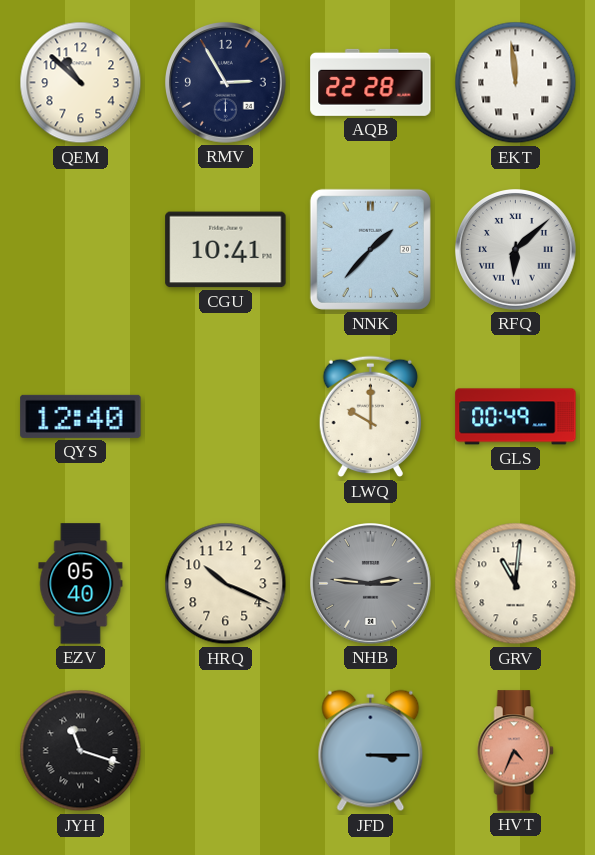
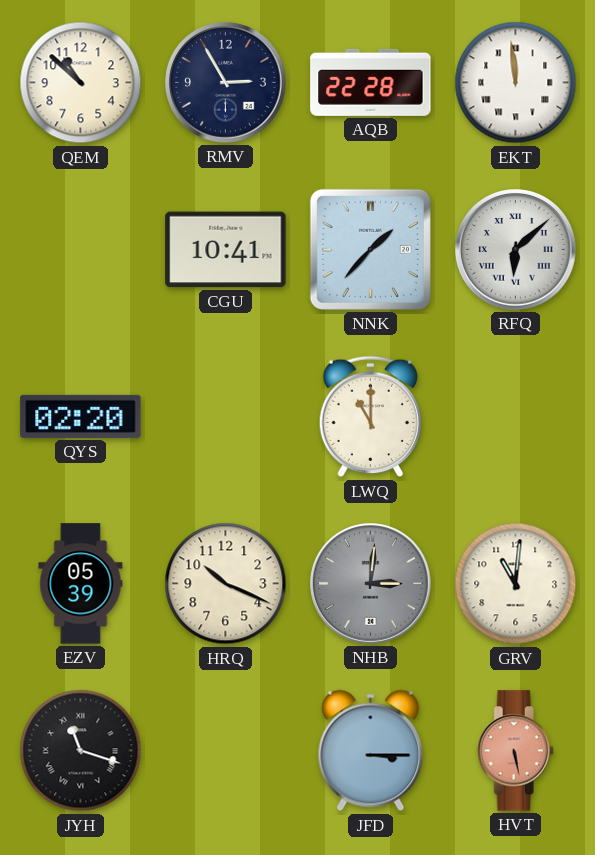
QYS: 12:40 -> 02:20 (81, 416)
LWQ: 10:00 -> 11:00 (370, 417)
GLS: 00:49 -> none (516, 417)
EZV: 05:40 -> 05:39 (81, 584)
NHB: 2:46 -> 3:01 (371, 584)
HVT: 4:34 -> 5:28 (515, 751)
